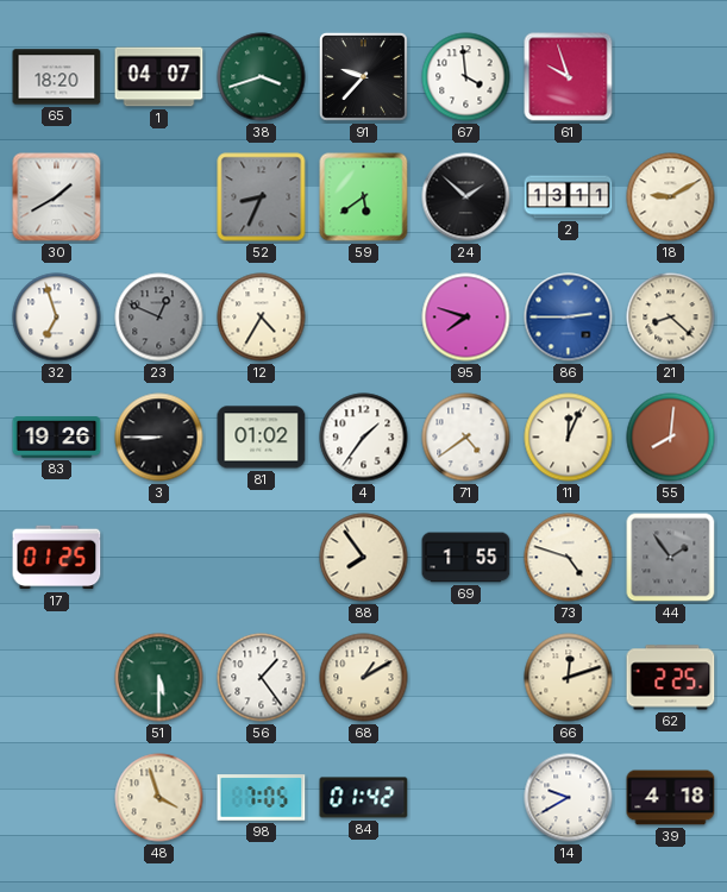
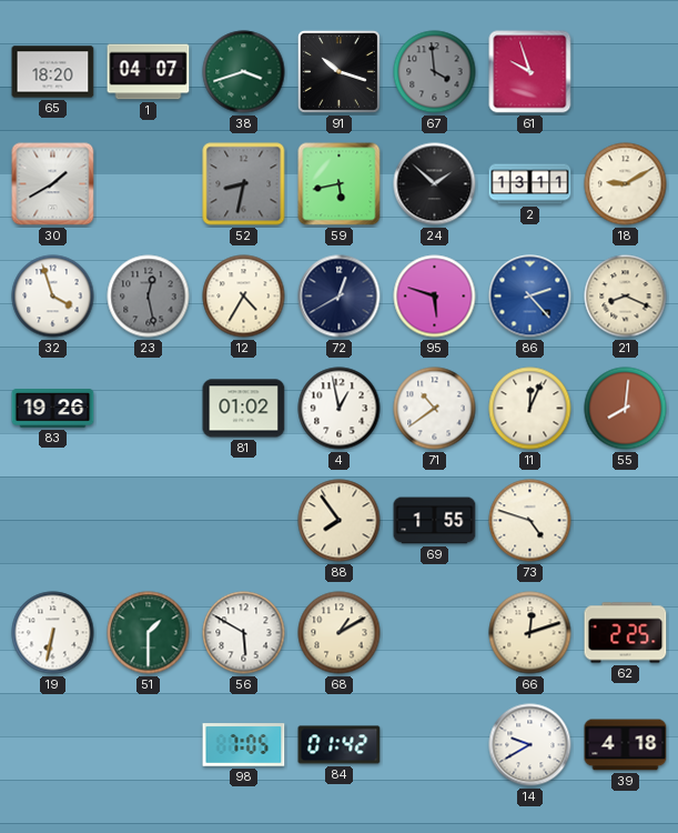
91: 9:37 -> 10:18 (338, 71)
67 dial: white -> grey (435, 72)
52: 8:34 -> 8:32 (244, 184)
59: 5:39 -> 5:43 (340, 184)
32: 6:57 -> 3:57 (53, 297)
23: 12:49 -> 12:28 (149, 297)
72: none -> 12:40 (340, 297)
95: 7:48 -> 5:48 (435, 297)
86: 2:45 -> 2:23 (530, 297)
21: 8:22 -> 8:19 (626, 297)
3: 8:45 -> none (159, 438)
4: 1:36 -> 12:58 (340, 409)
71: 4:39 -> 10:39 (435, 409)
17: 01:25 -> none (57, 558)
44: 1:54 -> none (671, 558)
19: none -> 6:32 (53, 633)
51: 5:30 -> 1:30 (149, 633)
56: 1:24 -> 5:50 (244, 633)
48: 3:57 -> none (159, 798)
